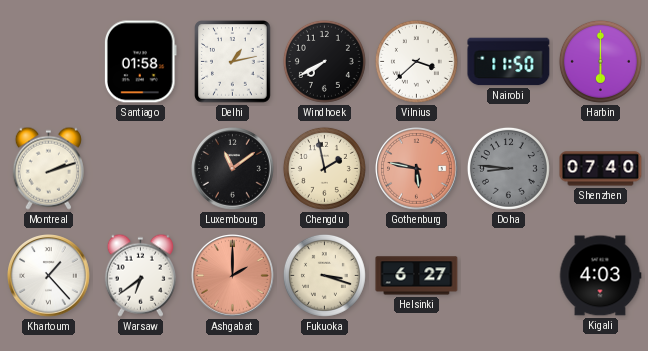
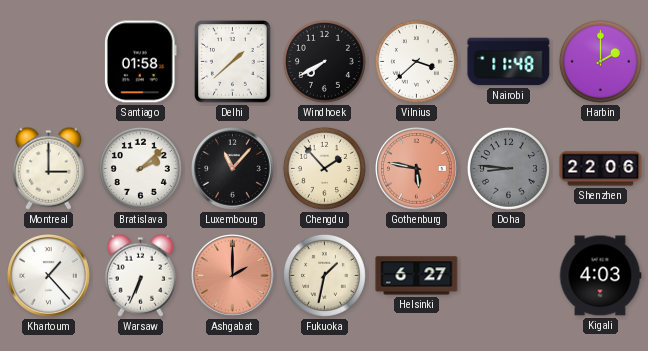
Delhi: 1:13 -> 1:38 (233, 62)
Nairobi: 11:50 -> 11:48 (509, 62)
Harbin: 6:00 -> 2:00 (600, 61)
Montreal: 2:12 -> 3:00 (48, 168)
Bratislava: none -> 2:08 (140, 168)
Luxembourg: 11:09 -> 11:07 (233, 169)
Chengdu: 1:58 -> 1:53 (324, 168)
Shenzhen: 07:40 -> 22:06 (601, 169)
Warsaw: 6:39 -> 6:34 (140, 275)
Fukuoka: 3:18 -> 1:32 (324, 275)
